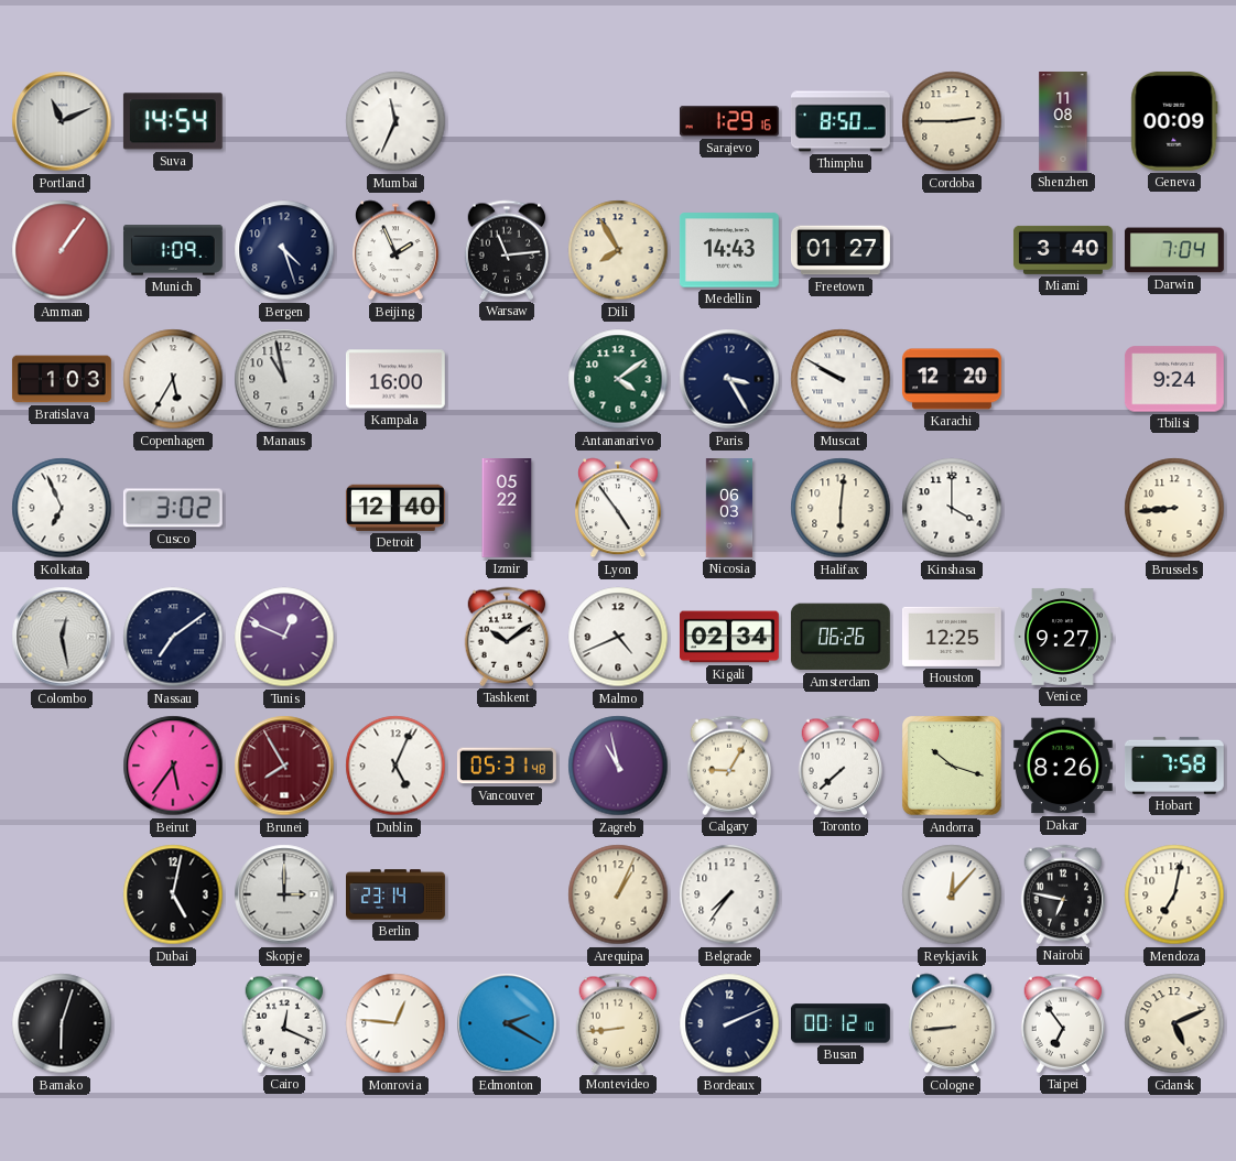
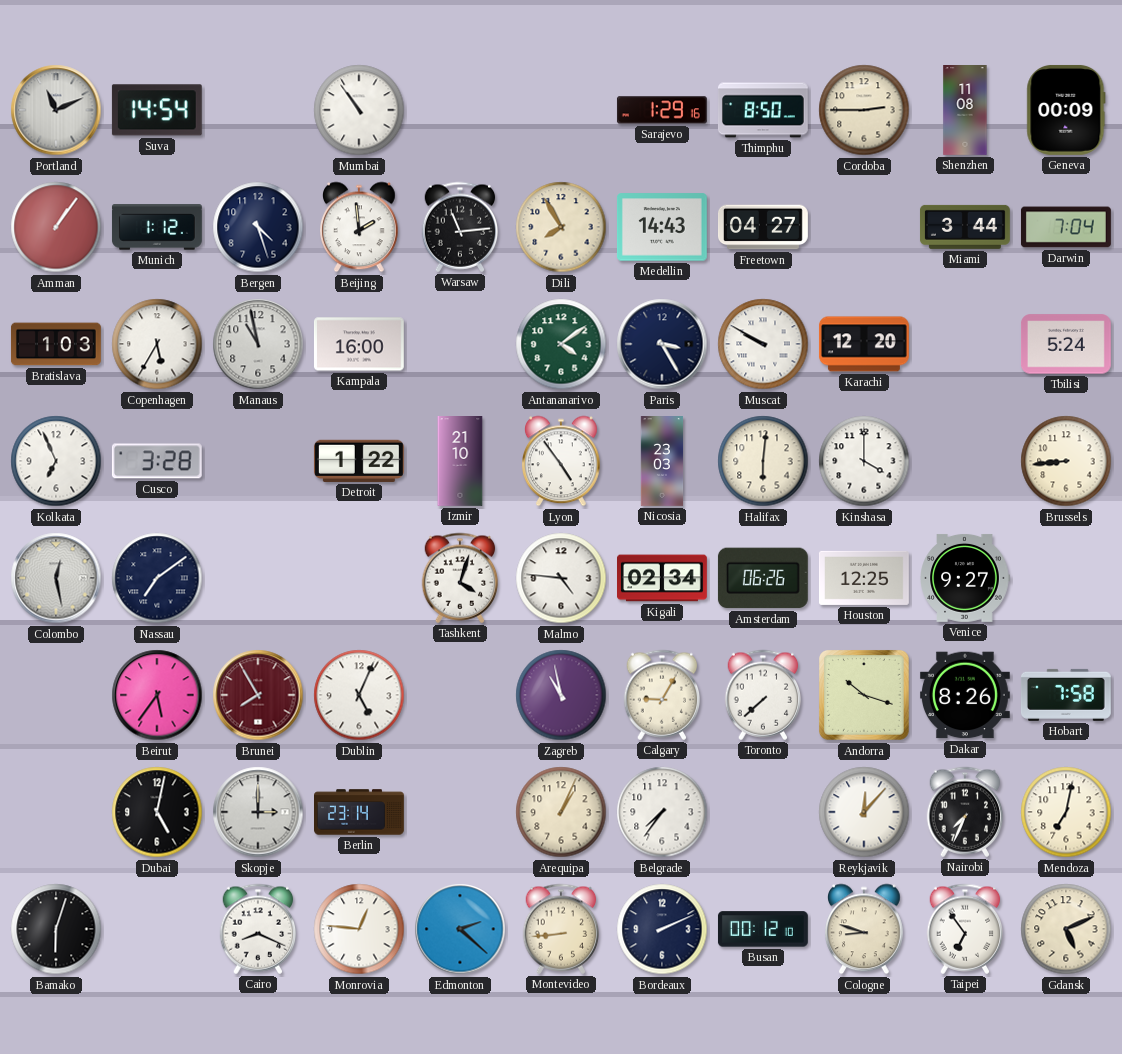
Mumbai: 11:34 -> 10:54 (359, 110)
Munich: 1:09 -> 1:12 (157, 227)
Beijing: 1:56 -> 1:59 (360, 227)
Freetown: 01:27 -> 04:27 (764, 227)
Miami: 3:40 -> 3:44 (965, 227)
Tbilisi: 9:24 -> 5:24 (1066, 344)
Cusco: 3:02 -> 3:28 (157, 461)
Detroit: 12:40 -> 1:22 (359, 461)
Izmir: 05:22 -> 21:10 (460, 462)
Nicosia: 06:03 -> 23:03 (662, 462)
Tunis: 12:49 -> none (284, 637)
Tashkent: 10:09 -> 4:03 (460, 578)
Malmo: 4:41 -> 4:46 (561, 578)
Vancouver: 05:31 -> none (507, 766)
Nairobi: 6:47 -> 7:34 (965, 812)
Cairo: 12:19 -> 8:19 (258, 929)
Edmonton: 2:20 -> 2:22 (460, 929)
Cologne: 8:44 -> 8:48 (865, 929)
